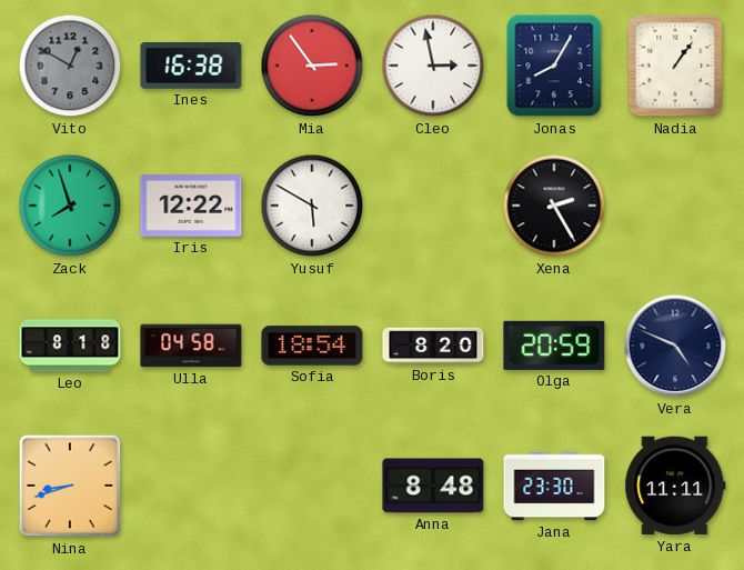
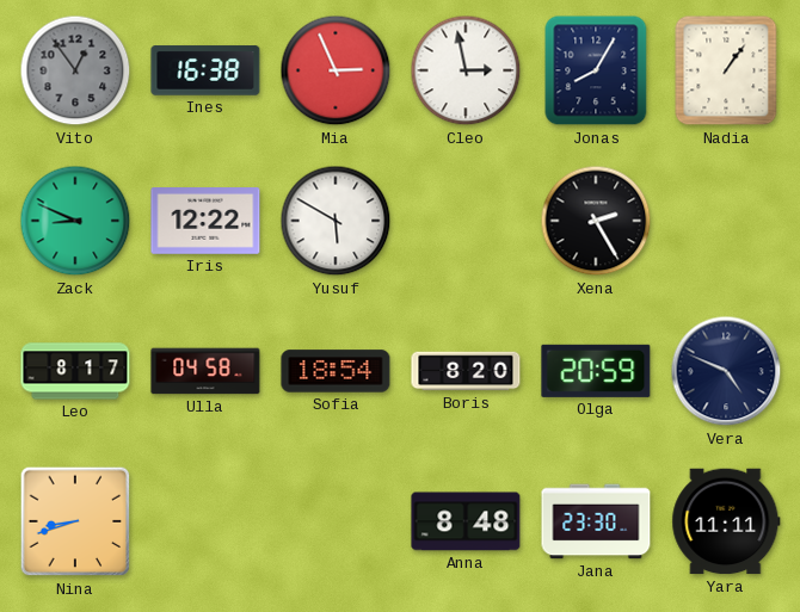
Vito: 12:50 -> 12:54 (75, 70)
Mia: 2:54 -> 2:56 (336, 70)
Zack: 7:57 -> 8:49 (75, 221)
Leo: 8:18 -> 8:17 (75, 371)
